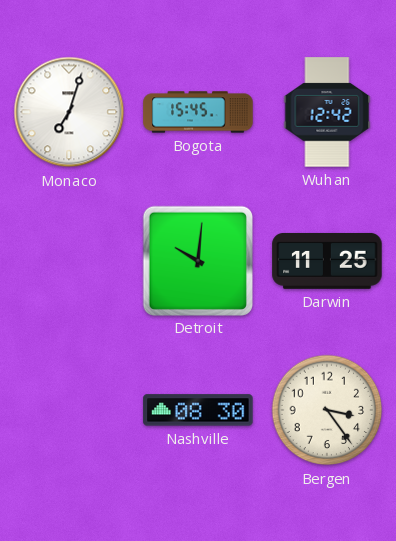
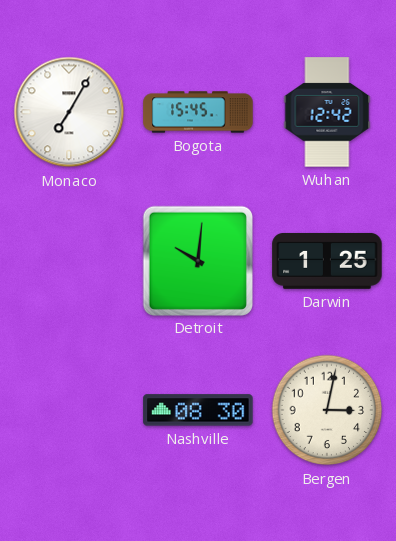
Monaco: 7:03 -> 7:05 (69, 112)
Darwin: 11:25 -> 1:25 (327, 261)
Bergen: 3:24 -> 3:02 (327, 410)
